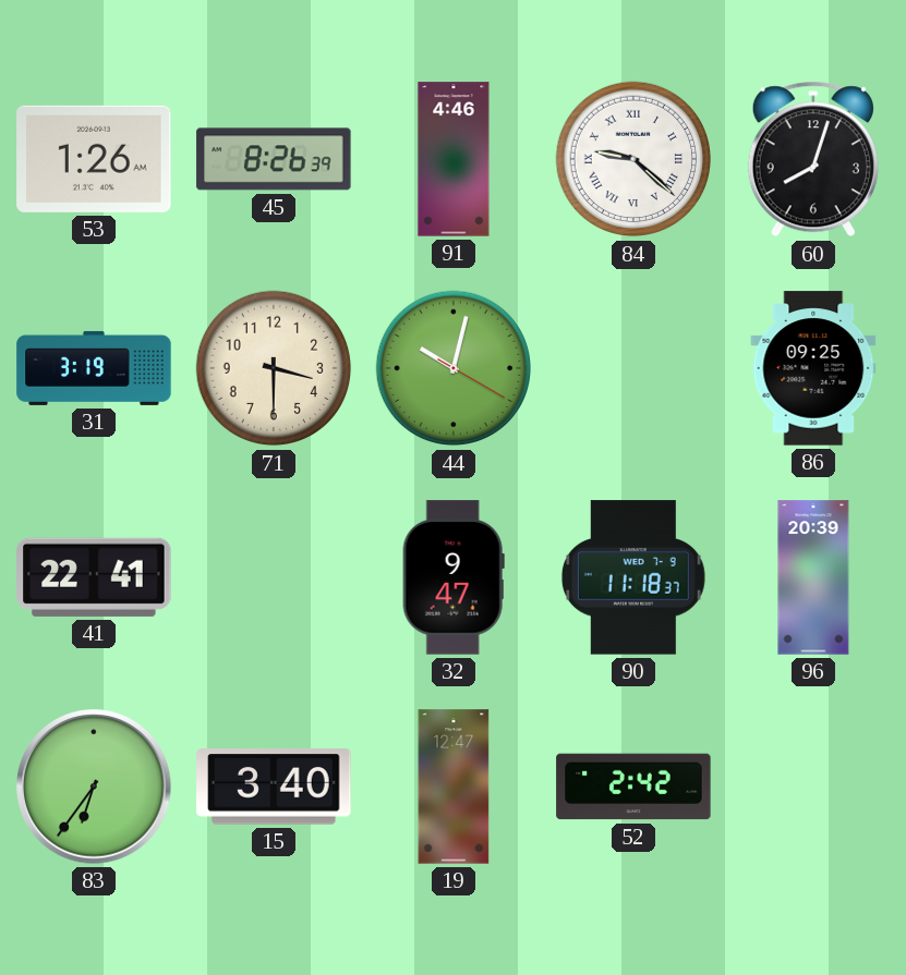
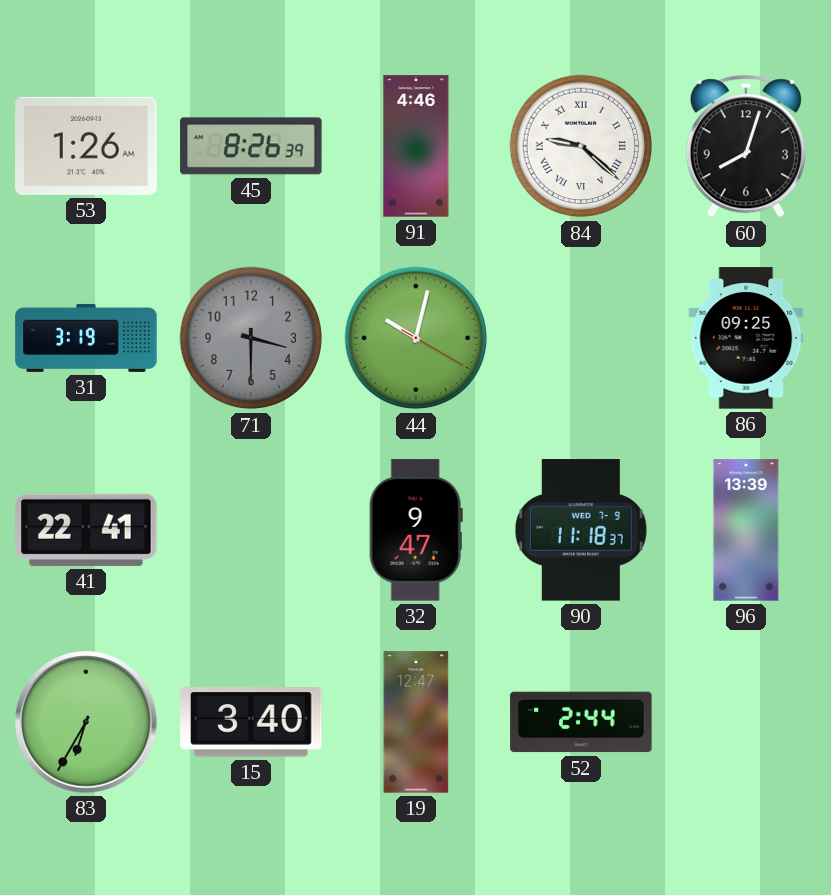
71 dial: cream -> grey (251, 338)
96: 20:39 -> 13:39 (746, 530)
83: 6:36 -> 6:35 (86, 722)
52: 2:42 -> 2:44 (581, 722)
